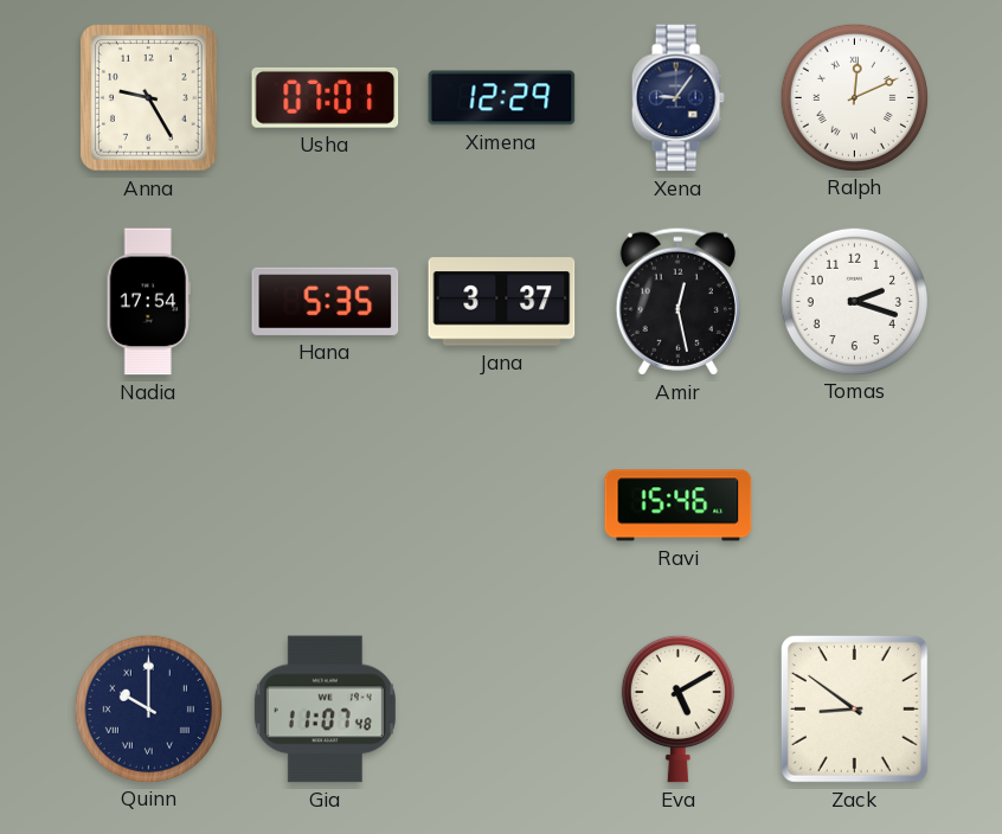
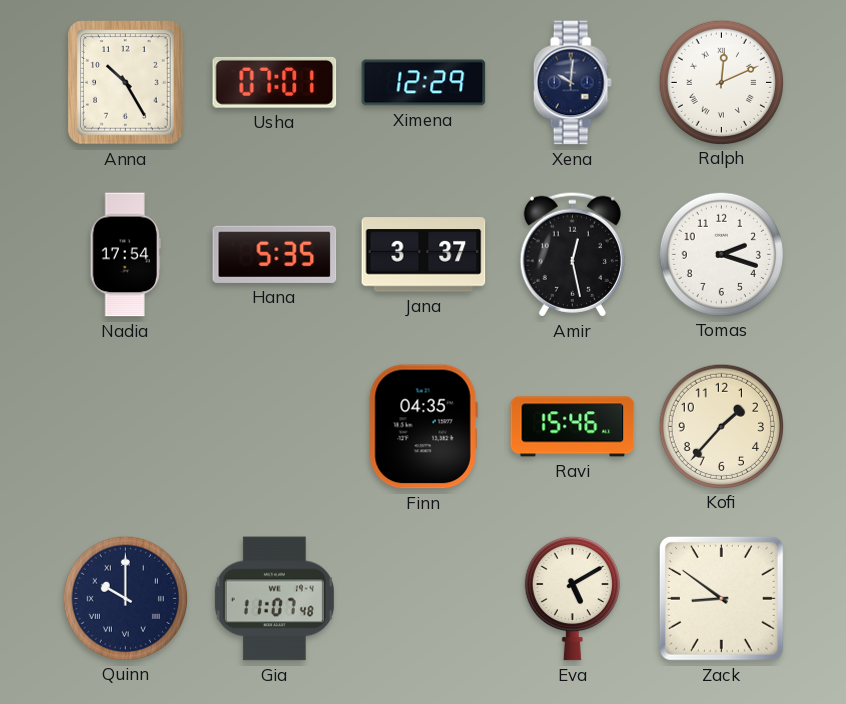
Anna: 9:25 -> 10:25 (126, 83)
Xena: 9:06 -> 10:01 (572, 83)
Finn: none -> 04:35 (423, 427)
Kofi: none -> 1:37 (721, 426)
